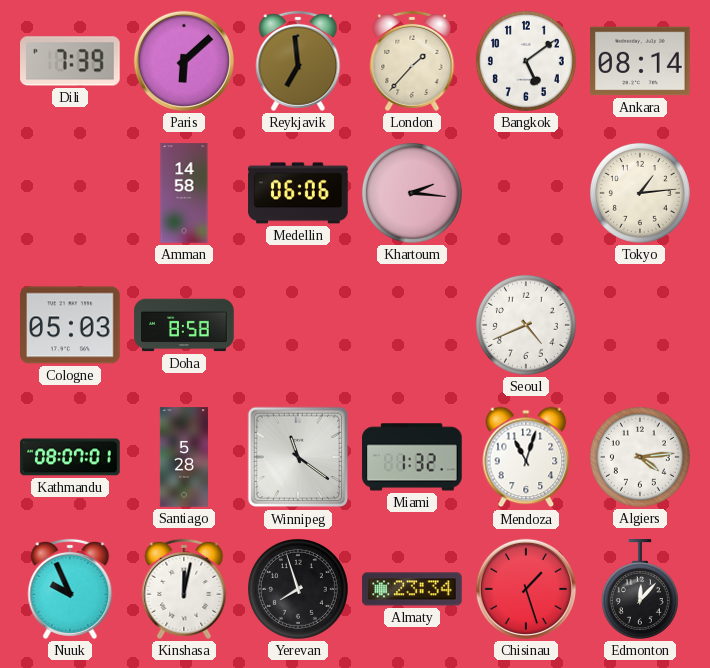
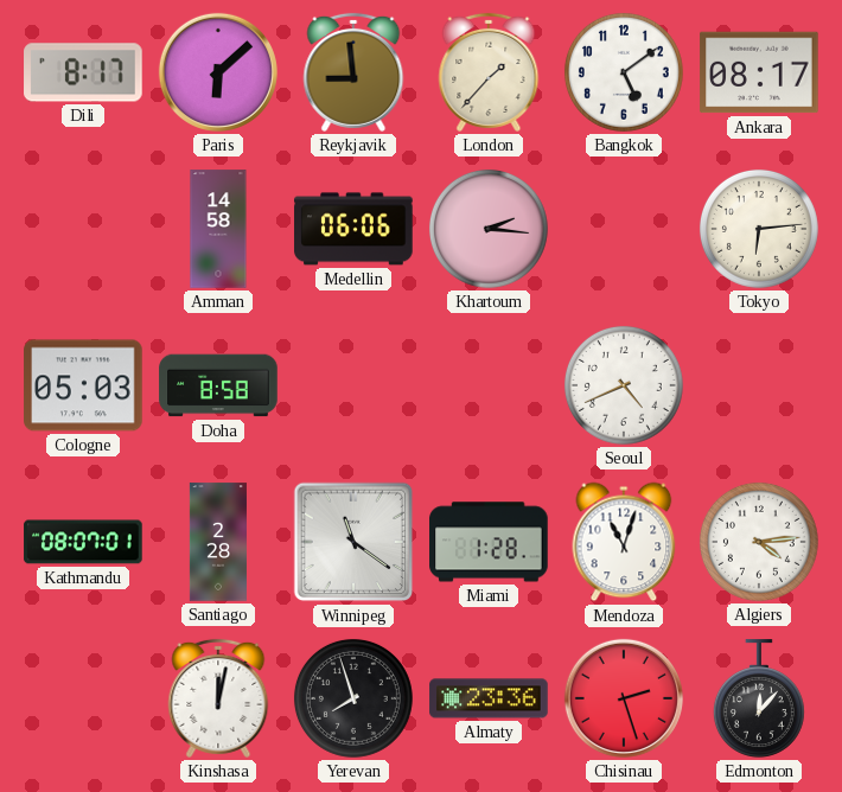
Dili: 7:39 -> 8:17 (83, 72)
Reykjavik: 6:59 -> 8:59 (353, 72)
Ankara: 08:14 -> 08:17 (759, 72)
Tokyo: 1:14 -> 6:14 (759, 229)
Santiago: 5:28 -> 2:28 (218, 542)
Miami: 1:32 -> 1:28 (489, 542)
Nuuk: 9:56 -> none (70, 589)
Almaty: 23:34 -> 23:36 (489, 698)
Chisinau: 1:27 -> 2:27 (624, 698)
